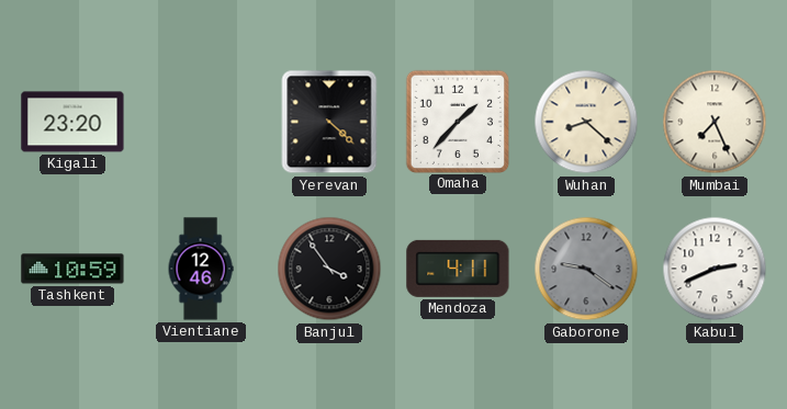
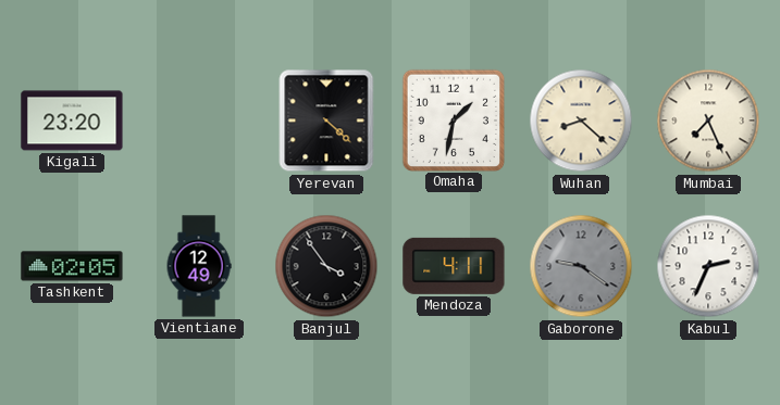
Omaha: 1:37 -> 1:32 (453, 119)
Tashkent: 10:59 -> 02:05 (72, 266)
Vientiane: 12:46 -> 12:49 (199, 266)
Kabul: 2:41 -> 2:34 (708, 266)
